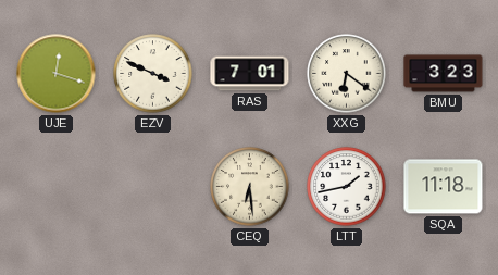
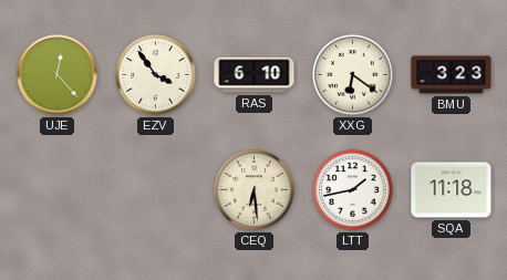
UJE: 12:18 -> 12:23 (58, 75)
EZV: 3:49 -> 3:54 (156, 75)
RAS: 7:01 -> 6:10 (255, 75)
